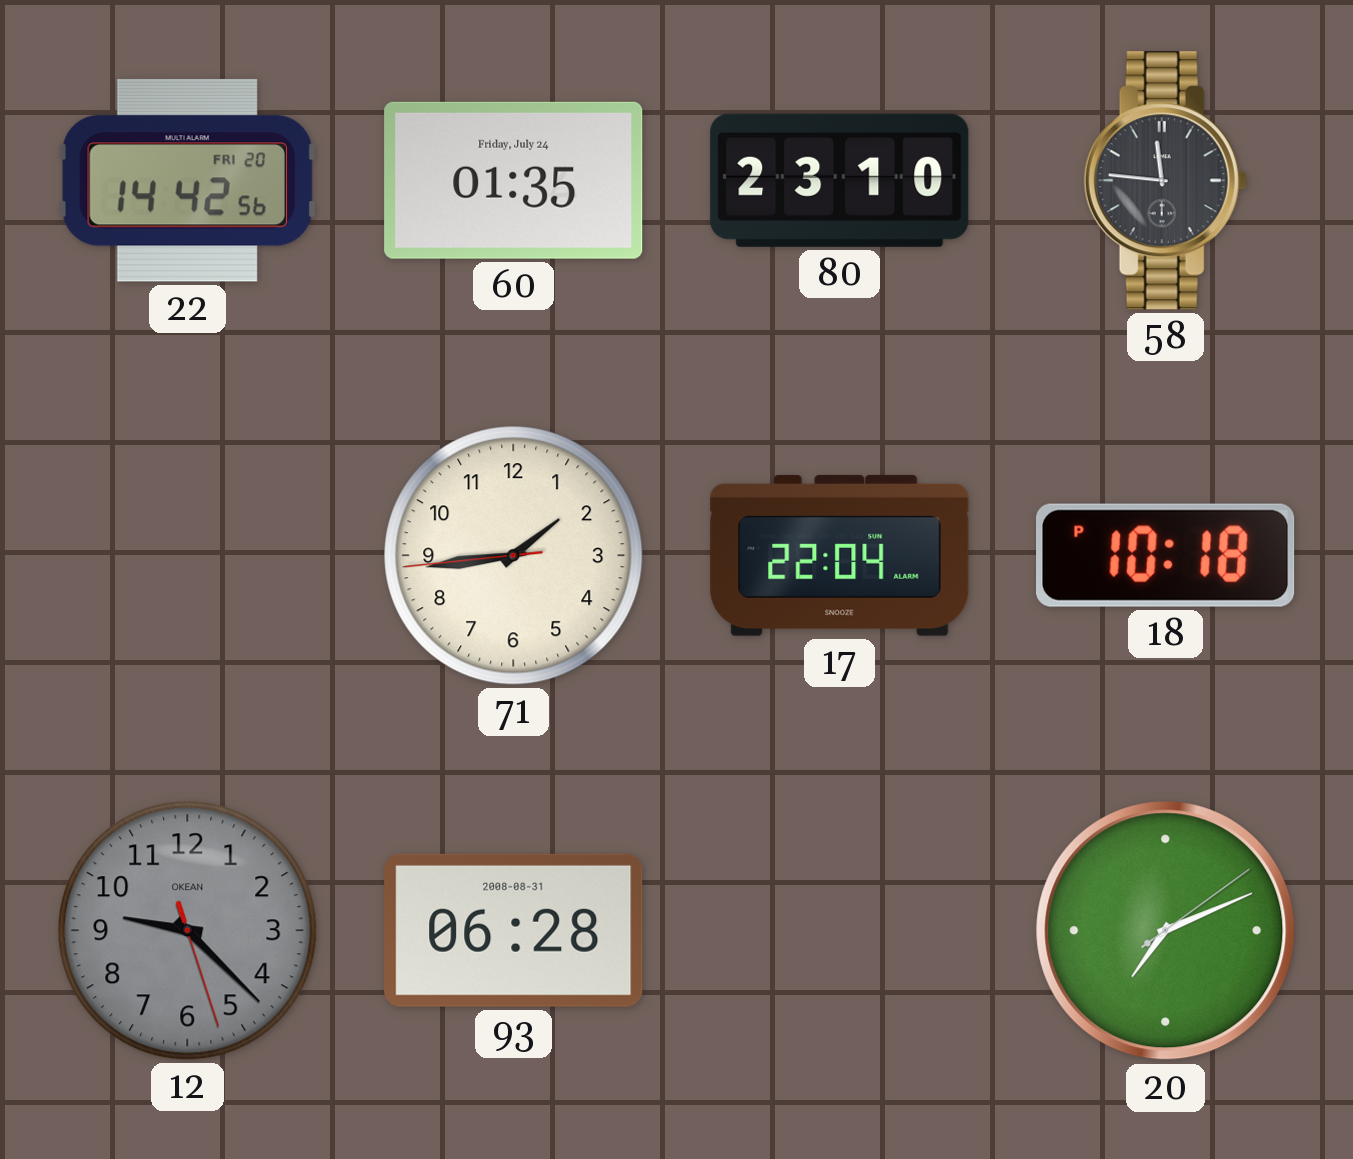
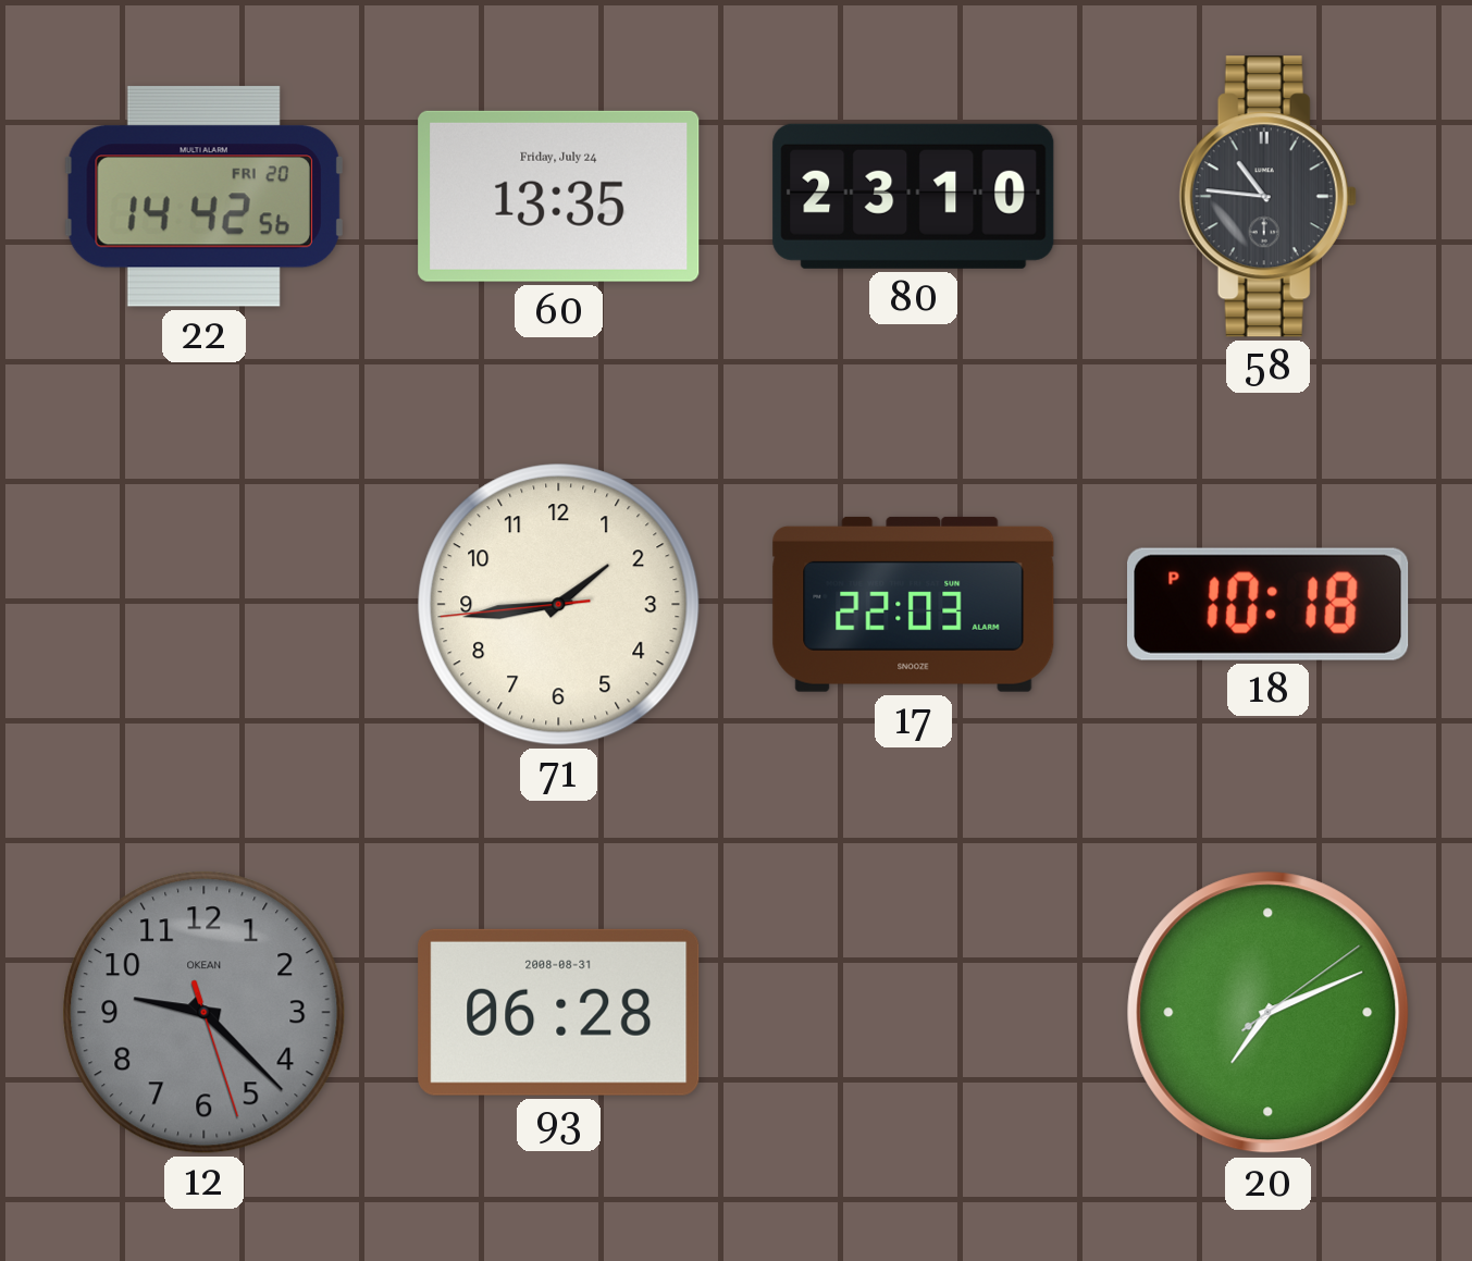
60: 01:35 -> 13:35 (559, 196)
58: 11:46 -> 10:46 (1267, 197)
17: 22:04 -> 22:03 (914, 604)
